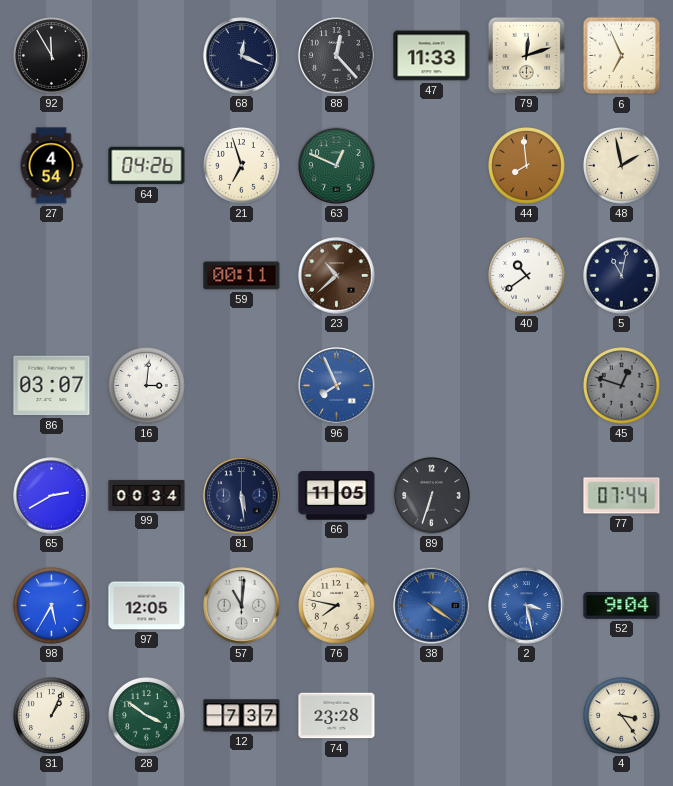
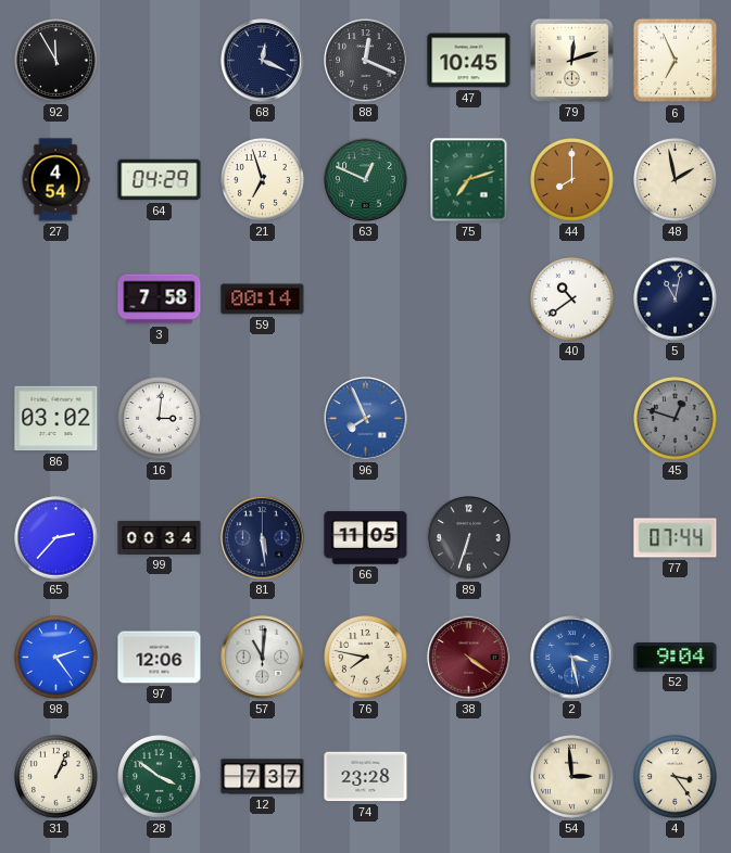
88: 12:23 -> 12:19 (366, 61)
47: 11:33 -> 10:45 (469, 61)
64: 04:26 -> 04:29 (160, 180)
75: none -> 7:12 (469, 180)
44: 7:59 -> 8:00 (572, 180)
3: none -> 7:58 (160, 300)
59: 00:11 -> 00:14 (263, 300)
23: 10:38 -> none (337, 276)
86: 03:07 -> 03:02 (56, 419)
65: 2:40 -> 2:37 (56, 538)
98: 5:35 -> 2:24 (56, 658)
97: 12:05 -> 12:06 (160, 658)
38 dial: blue -> burgundy (469, 658)
54: none -> 2:59 (572, 777)
